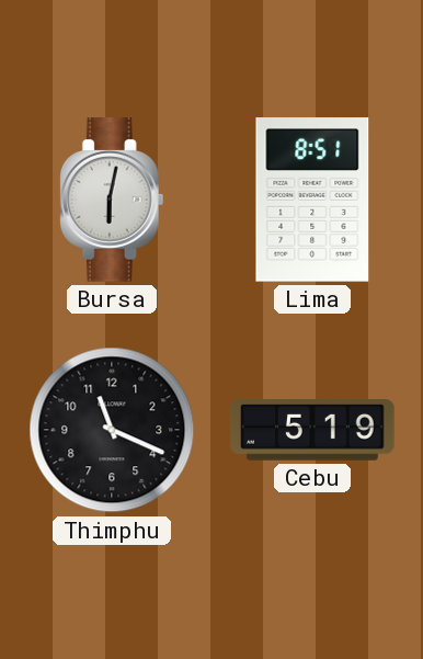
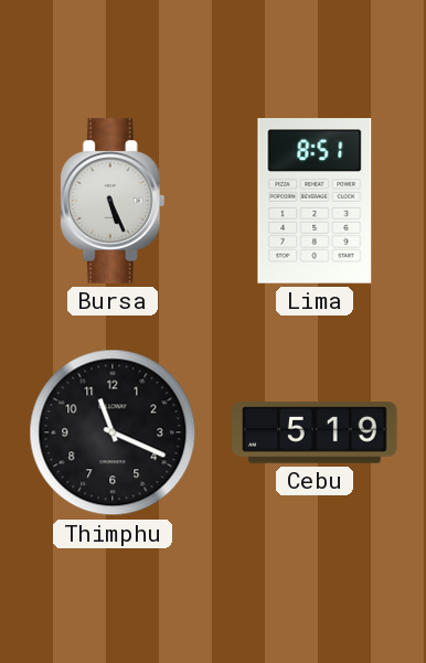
Bursa: 6:02 -> 5:26 (113, 201)
